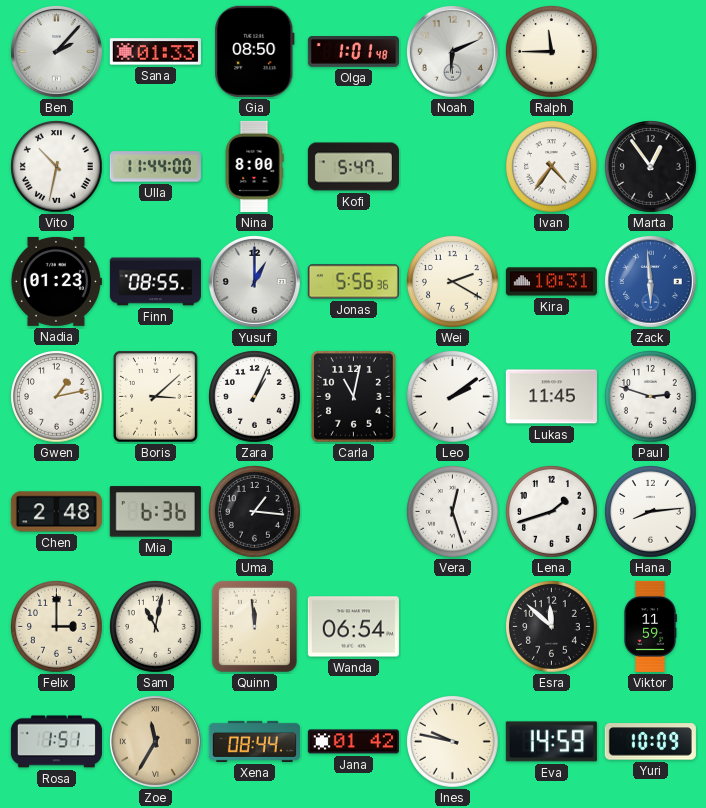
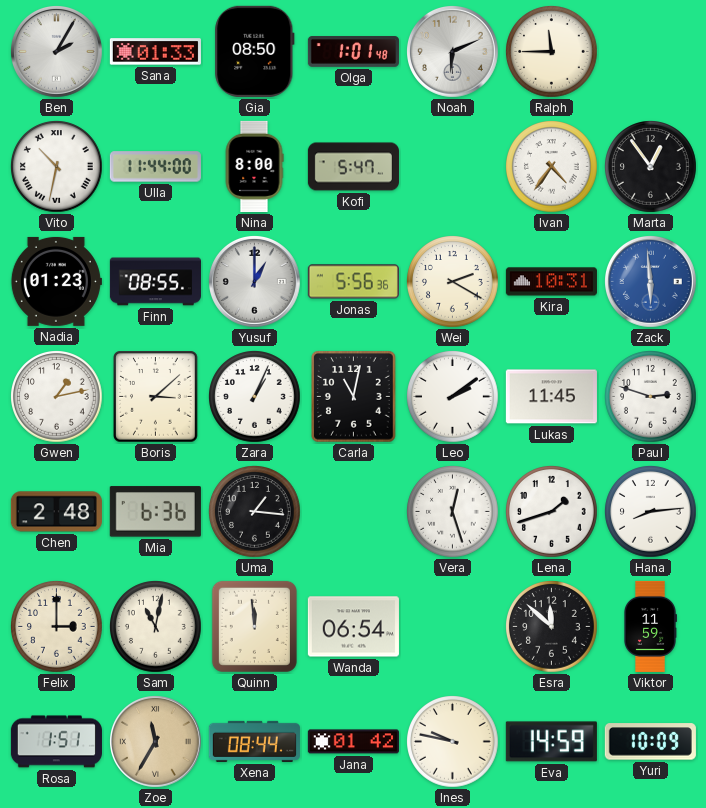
Ben: 2:07 -> 2:05 (57, 52)
